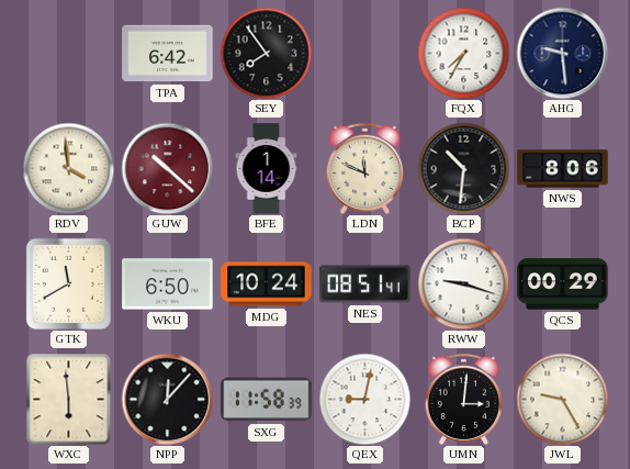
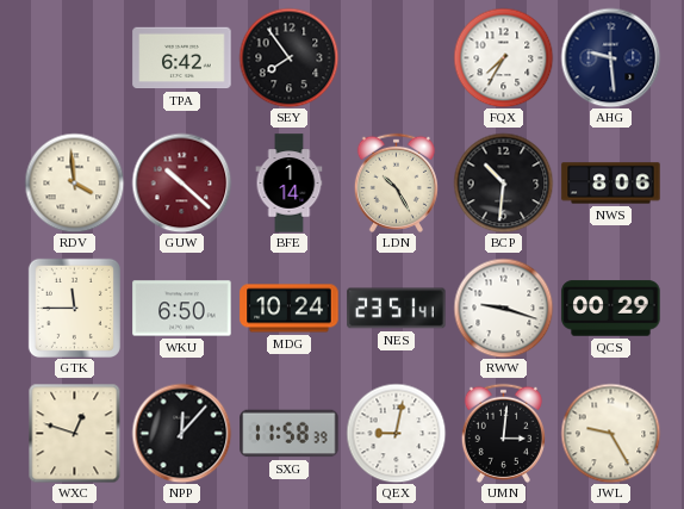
LDN: 11:49 -> 10:25 (396, 182)
GTK: 11:40 -> 11:45 (74, 308)
NES: 08:51 -> 23:51 (397, 309)
WXC: 5:59 -> 12:48 (75, 433)
